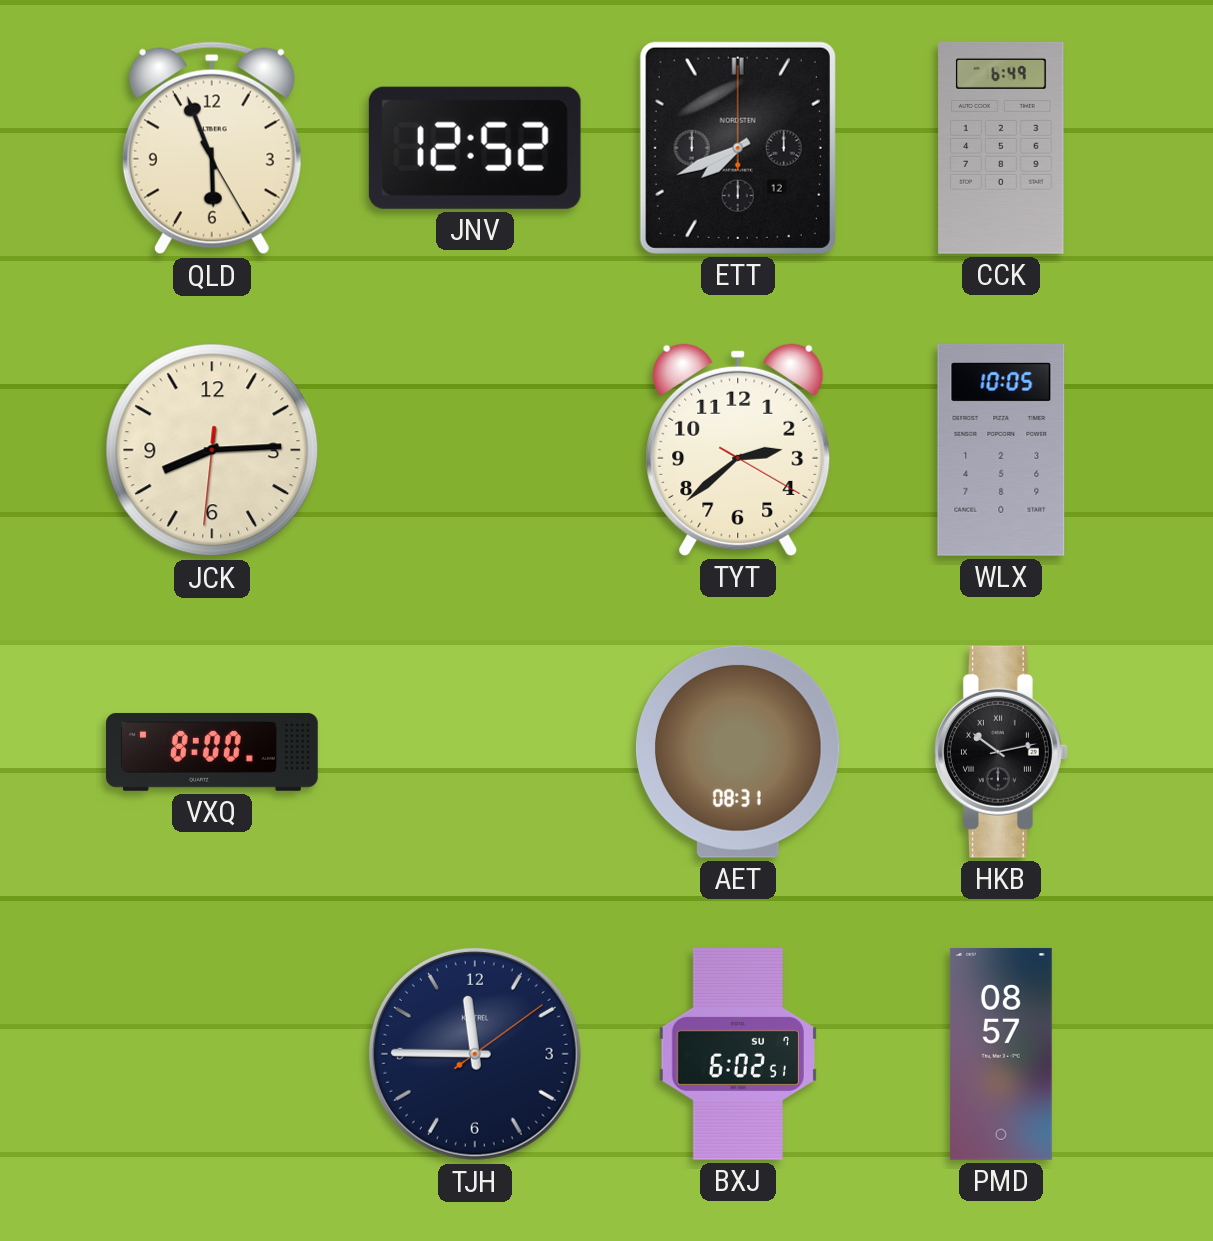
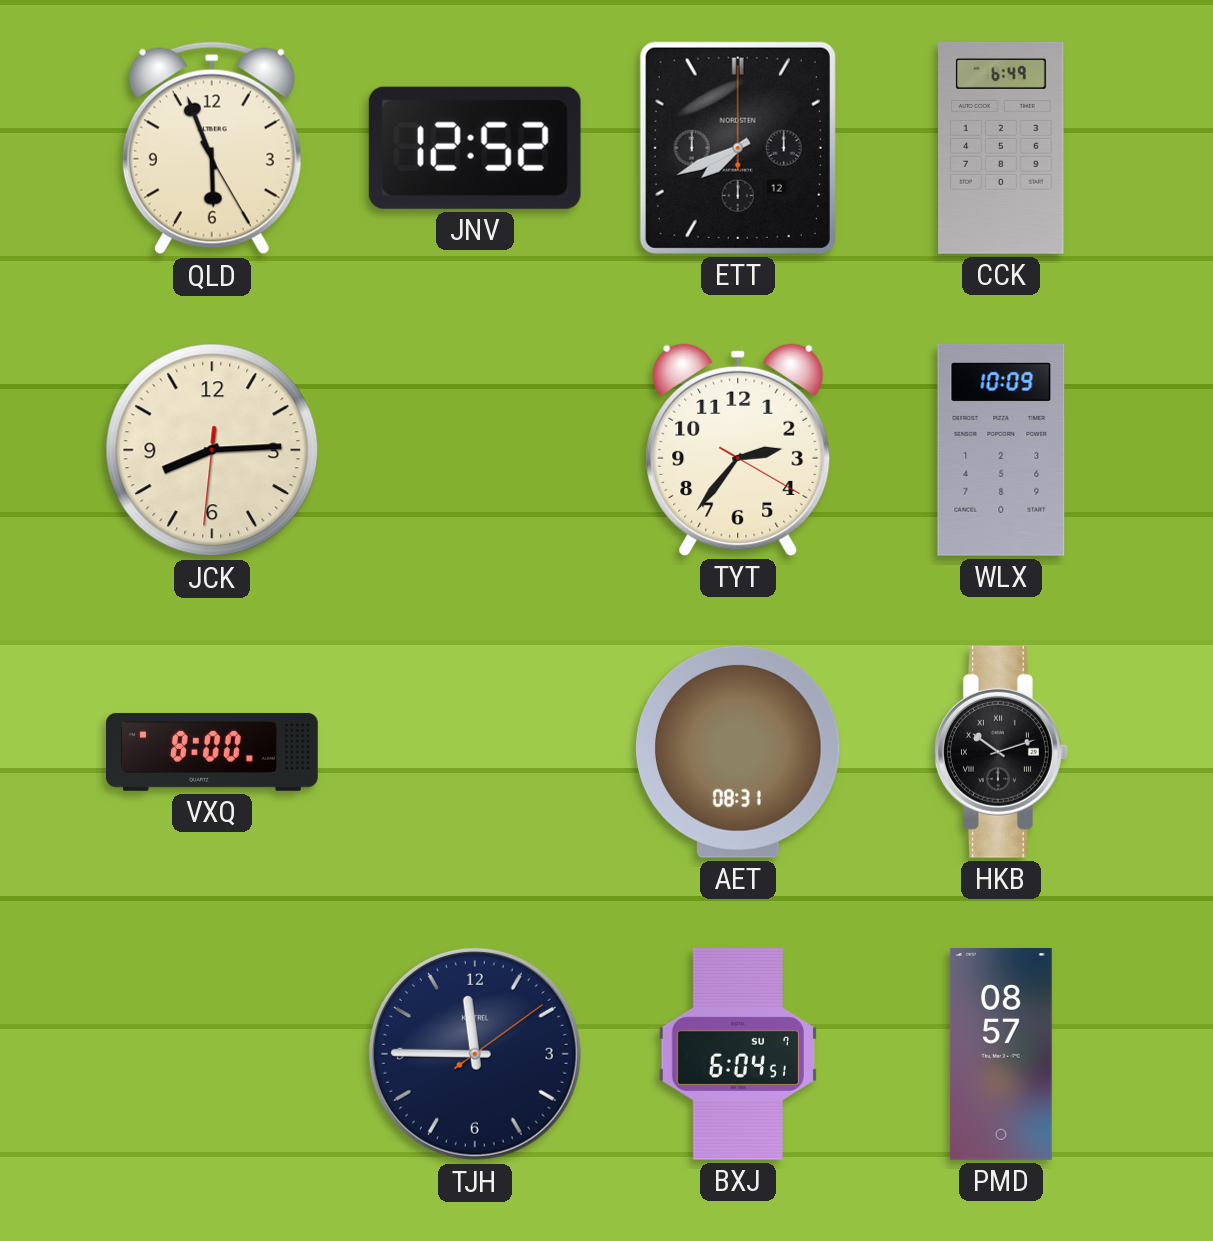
TYT: 2:38 -> 2:36 (738, 450)
WLX: 10:05 -> 10:09 (1001, 450)
HKB: 10:13 -> 10:12 (1002, 752)
BXJ: 6:02 -> 6:04 (738, 1054)
